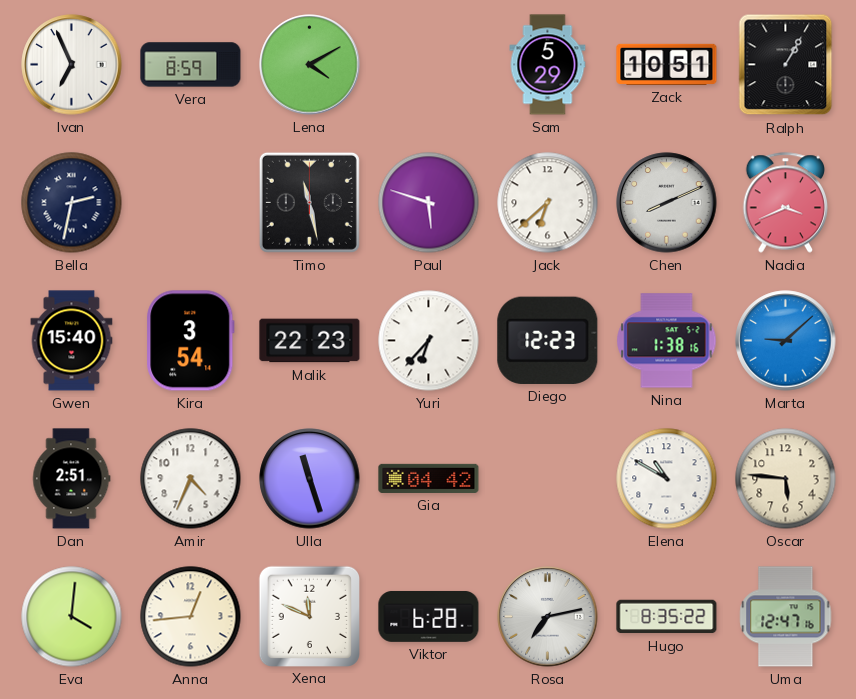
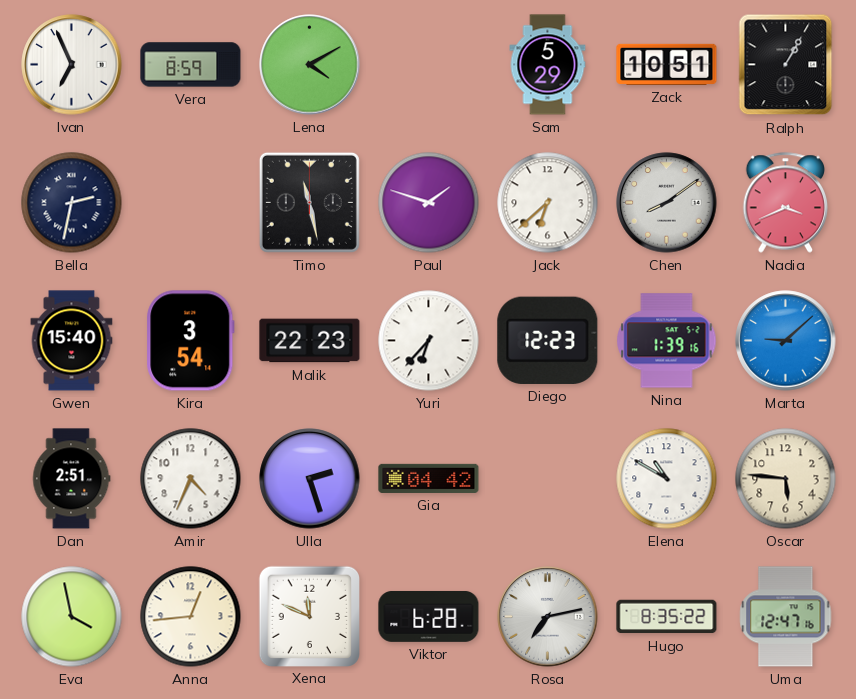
Paul: 5:48 -> 1:48 (429, 203)
Chen: 8:11 -> 8:09 (667, 203)
Nina: 1:38 -> 1:39 (667, 341)
Ulla: 11:27 -> 2:27 (310, 479)
Eva: 4:01 -> 3:58 (72, 617)
